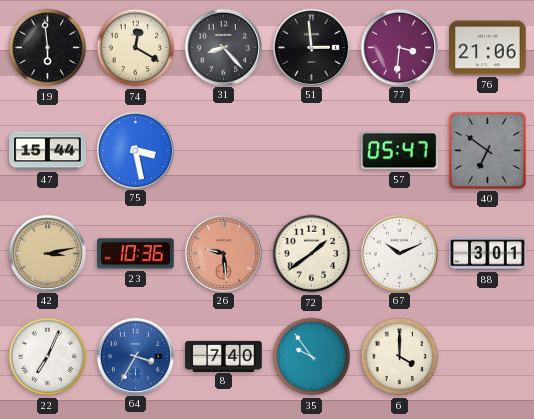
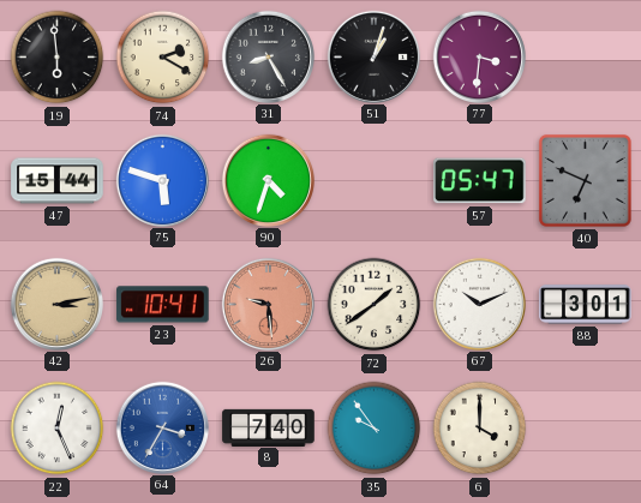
74: 12:20 -> 2:20 (163, 58)
31: 8:23 -> 8:25 (268, 56)
51: 2:59 -> 1:03 (373, 56)
76: 21:06 -> none (488, 48)
75: 3:28 -> 5:48 (162, 180)
90: none -> 4:33 (268, 180)
40: 6:51 -> 6:49 (586, 181)
23: 10:36 -> 10:41 (163, 305)
22: 7:04 -> 12:26 (58, 429)
